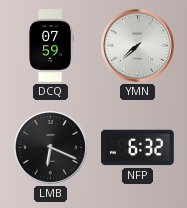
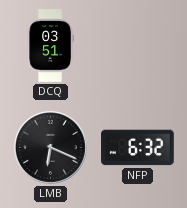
DCQ: 07:59 -> 03:51 (50, 46)
YMN: 7:38 -> none (137, 45)
